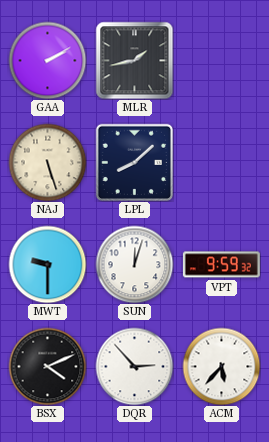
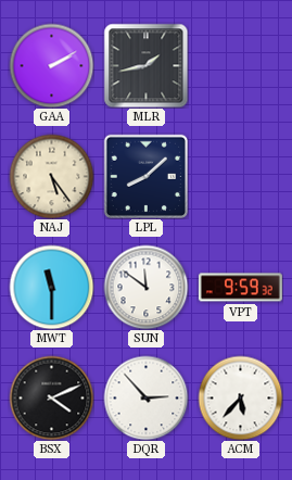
NAJ: 5:27 -> 5:24 (51, 176)
MWT: 9:30 -> 11:30 (51, 287)
SUN: 12:03 -> 11:51 (145, 287)
